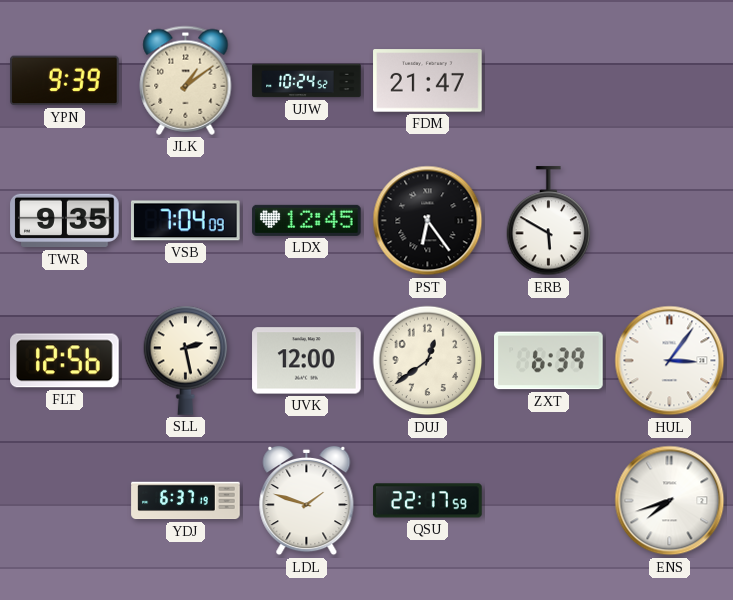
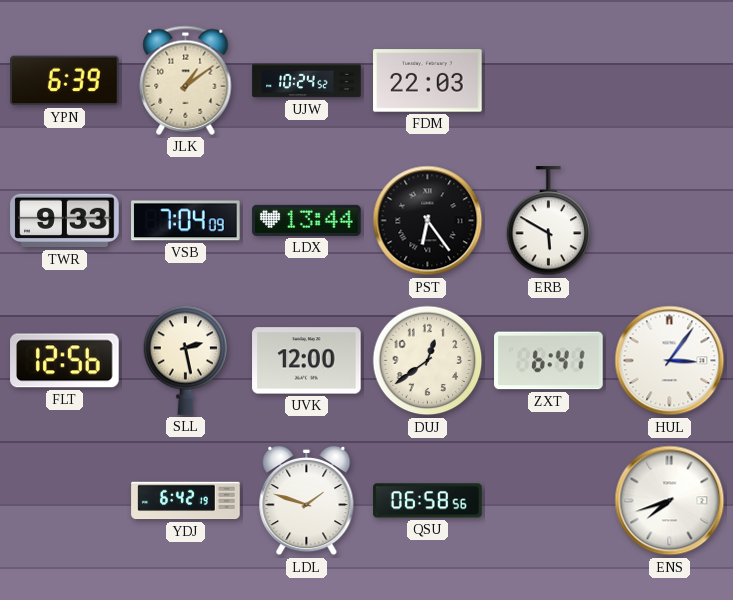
YPN: 9:39 -> 6:39 (65, 81)
FDM: 21:47 -> 22:03 (428, 81)
TWR: 9:35 -> 9:33 (65, 221)
LDX: 12:45 -> 13:44 (307, 220)
ZXT: 6:39 -> 6:41 (549, 361)
YDJ: 6:37 -> 6:42 (186, 501)
QSU: 22:17 -> 06:58 (428, 501)
